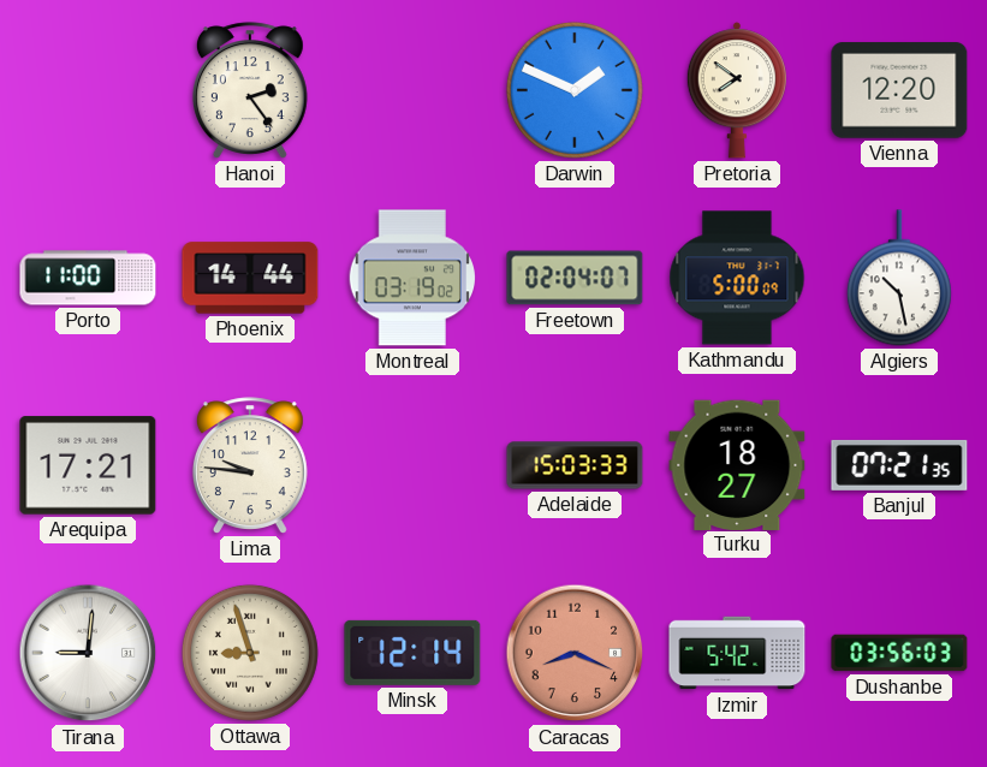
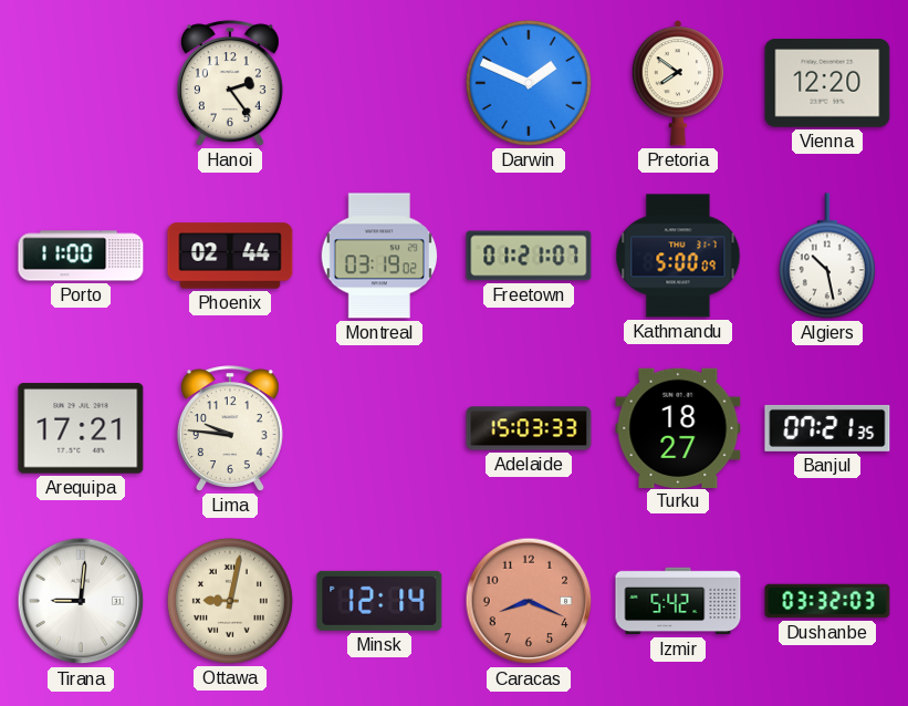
Phoenix: 14:44 -> 02:44 (230, 256)
Freetown: 02:04 -> 01:21 (529, 256)
Ottawa: 8:57 -> 9:02 (230, 601)
Dushanbe: 03:56 -> 03:32 (827, 601)
